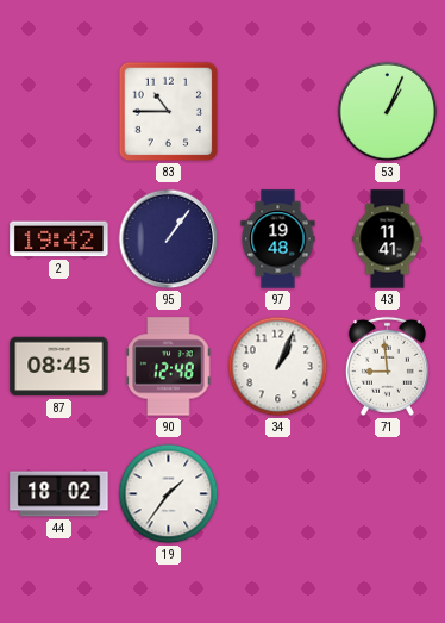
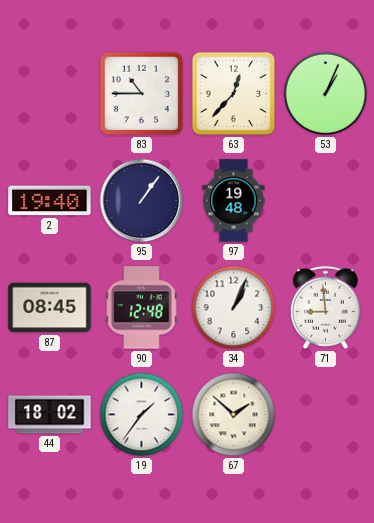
63: none -> 12:37 (234, 94)
2: 19:42 -> 19:40 (50, 201)
43: 11:41 -> none (388, 239)
67: none -> 1:52 (234, 415)
